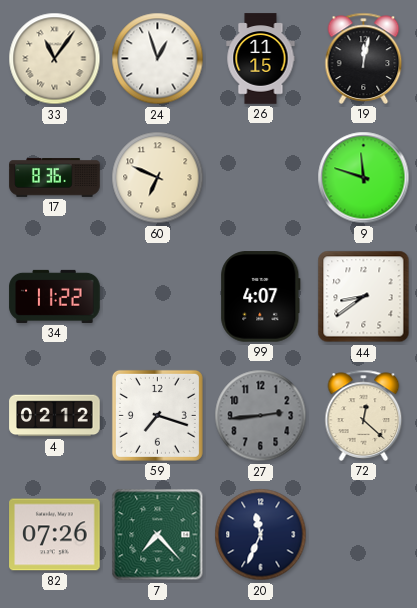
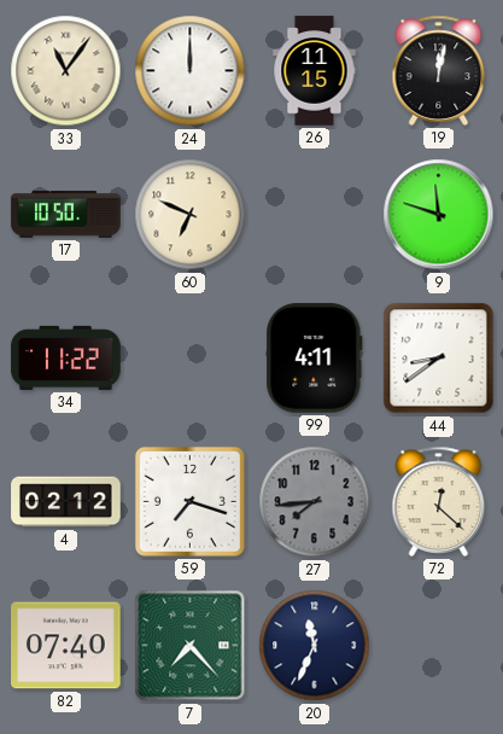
24: 12:57 -> 12:00 (191, 71)
17: 8:36 -> 10:50 (66, 215)
99: 4:07 -> 4:11 (315, 359)
27: 2:44 -> 7:44 (315, 502)
82: 07:26 -> 07:40 (66, 646)
